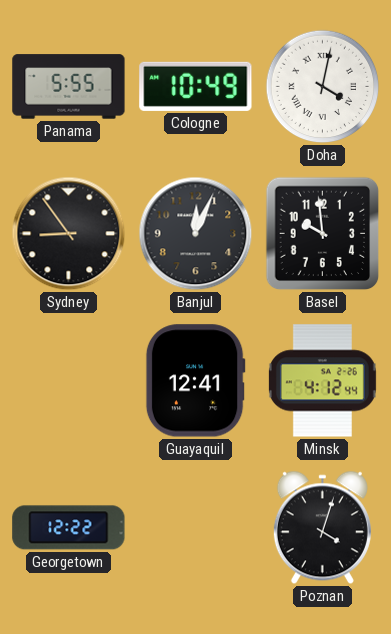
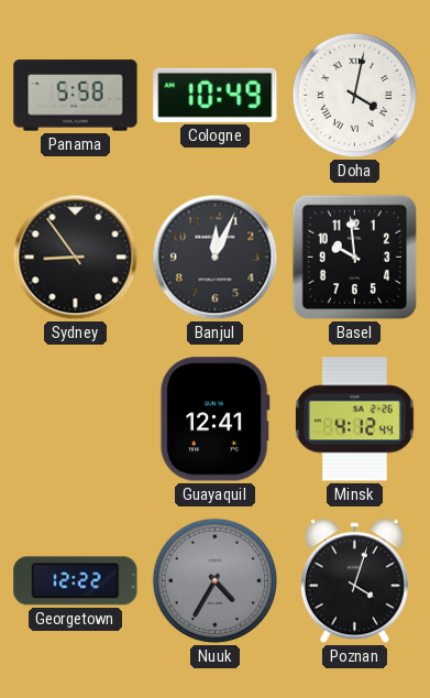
Panama: 5:55 -> 5:58 (76, 96)
Nuuk: none -> 4:35 (216, 581)
